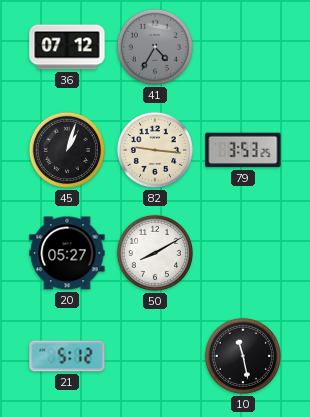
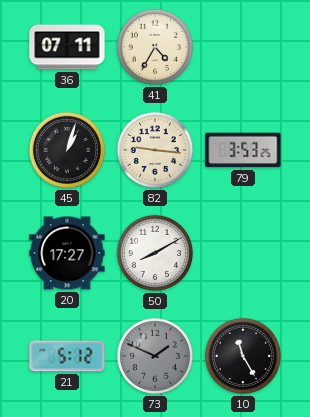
36: 07:12 -> 07:11 (67, 47)
41 dial: grey -> cream (155, 47)
20: 05:27 -> 17:27 (67, 253)
73: none -> 1:49 (155, 356)
10: 11:28 -> 11:25 (243, 356)
